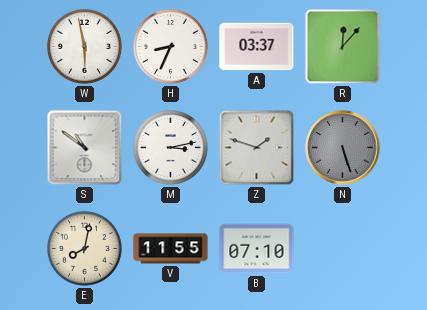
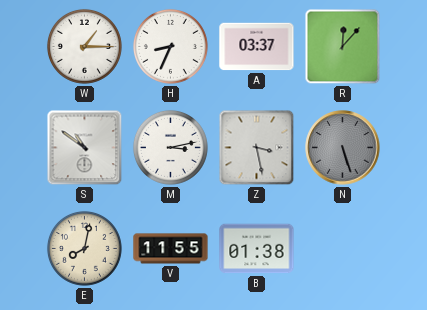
W: 5:58 -> 1:15 (84, 46)
Z: 1:48 -> 3:28 (257, 148)
B: 07:10 -> 01:38 (257, 249)
